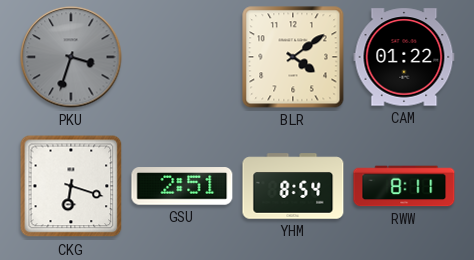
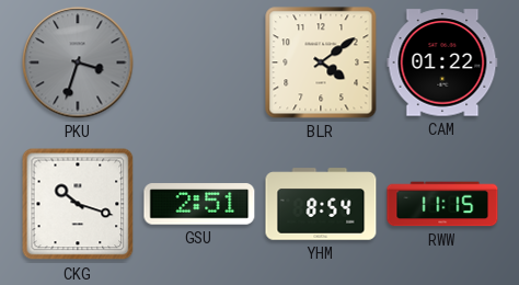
CKG: 6:18 -> 10:18 (78, 204)
RWW: 8:11 -> 11:15 (442, 204)
